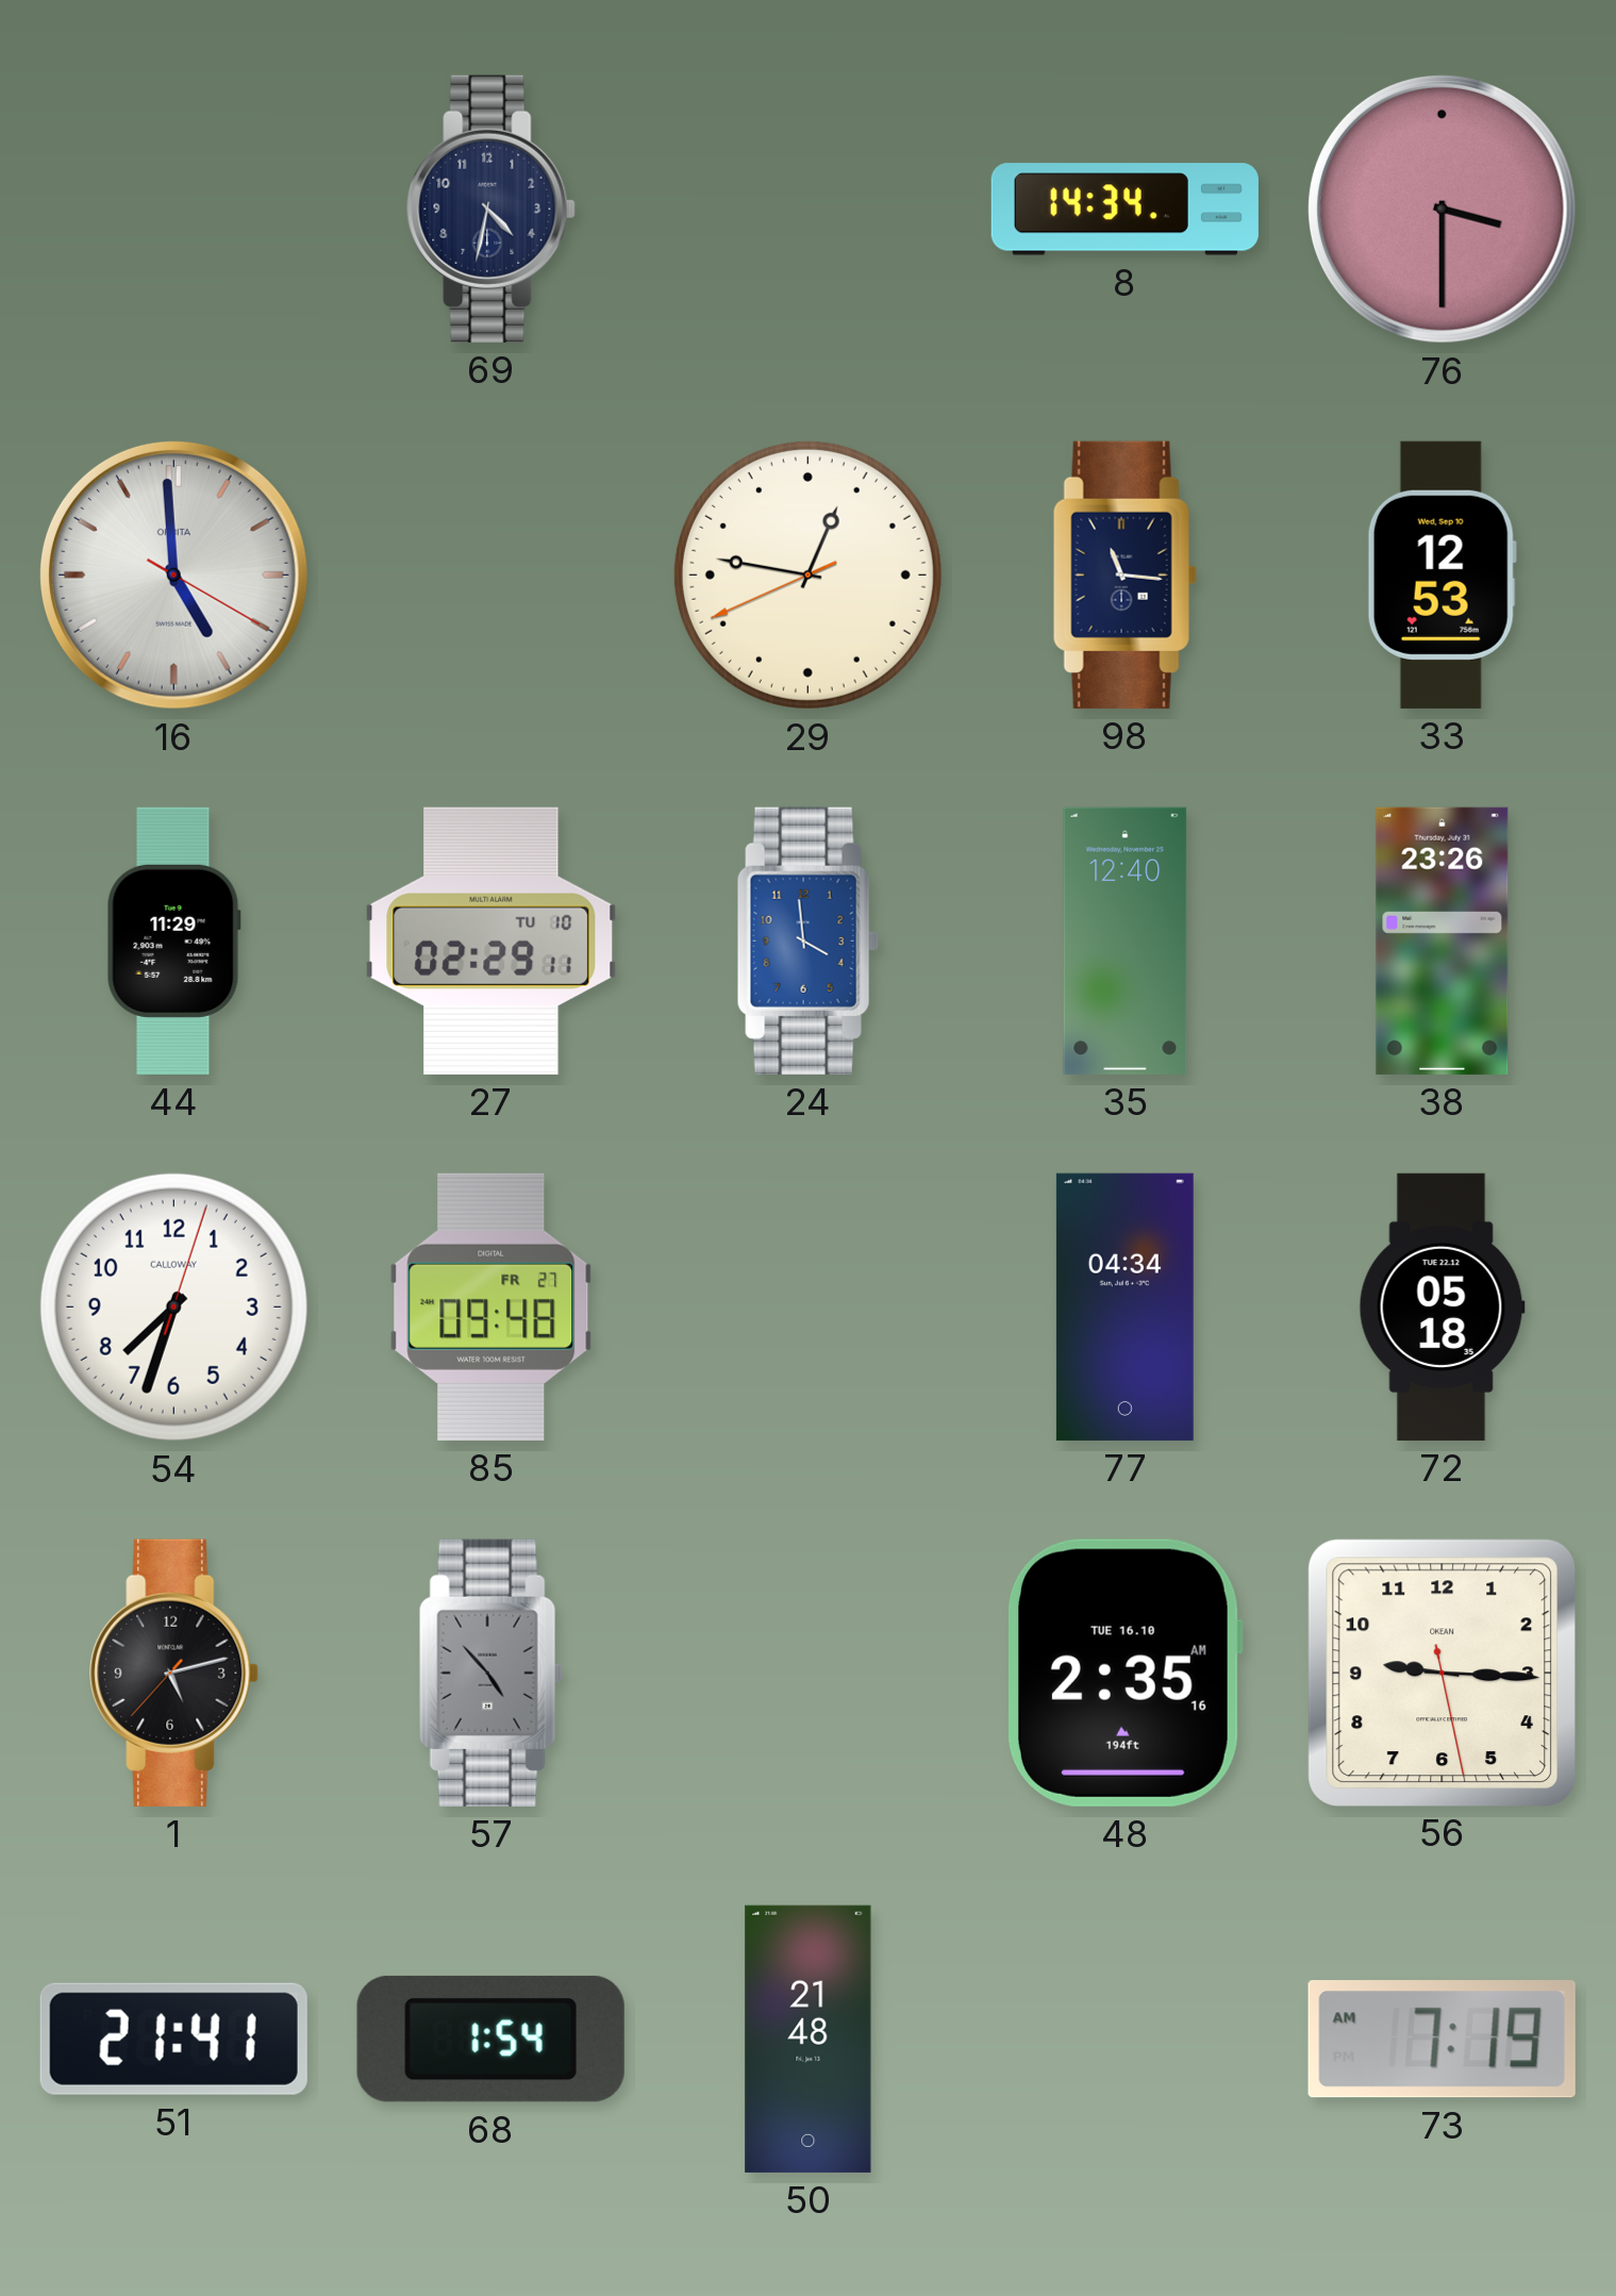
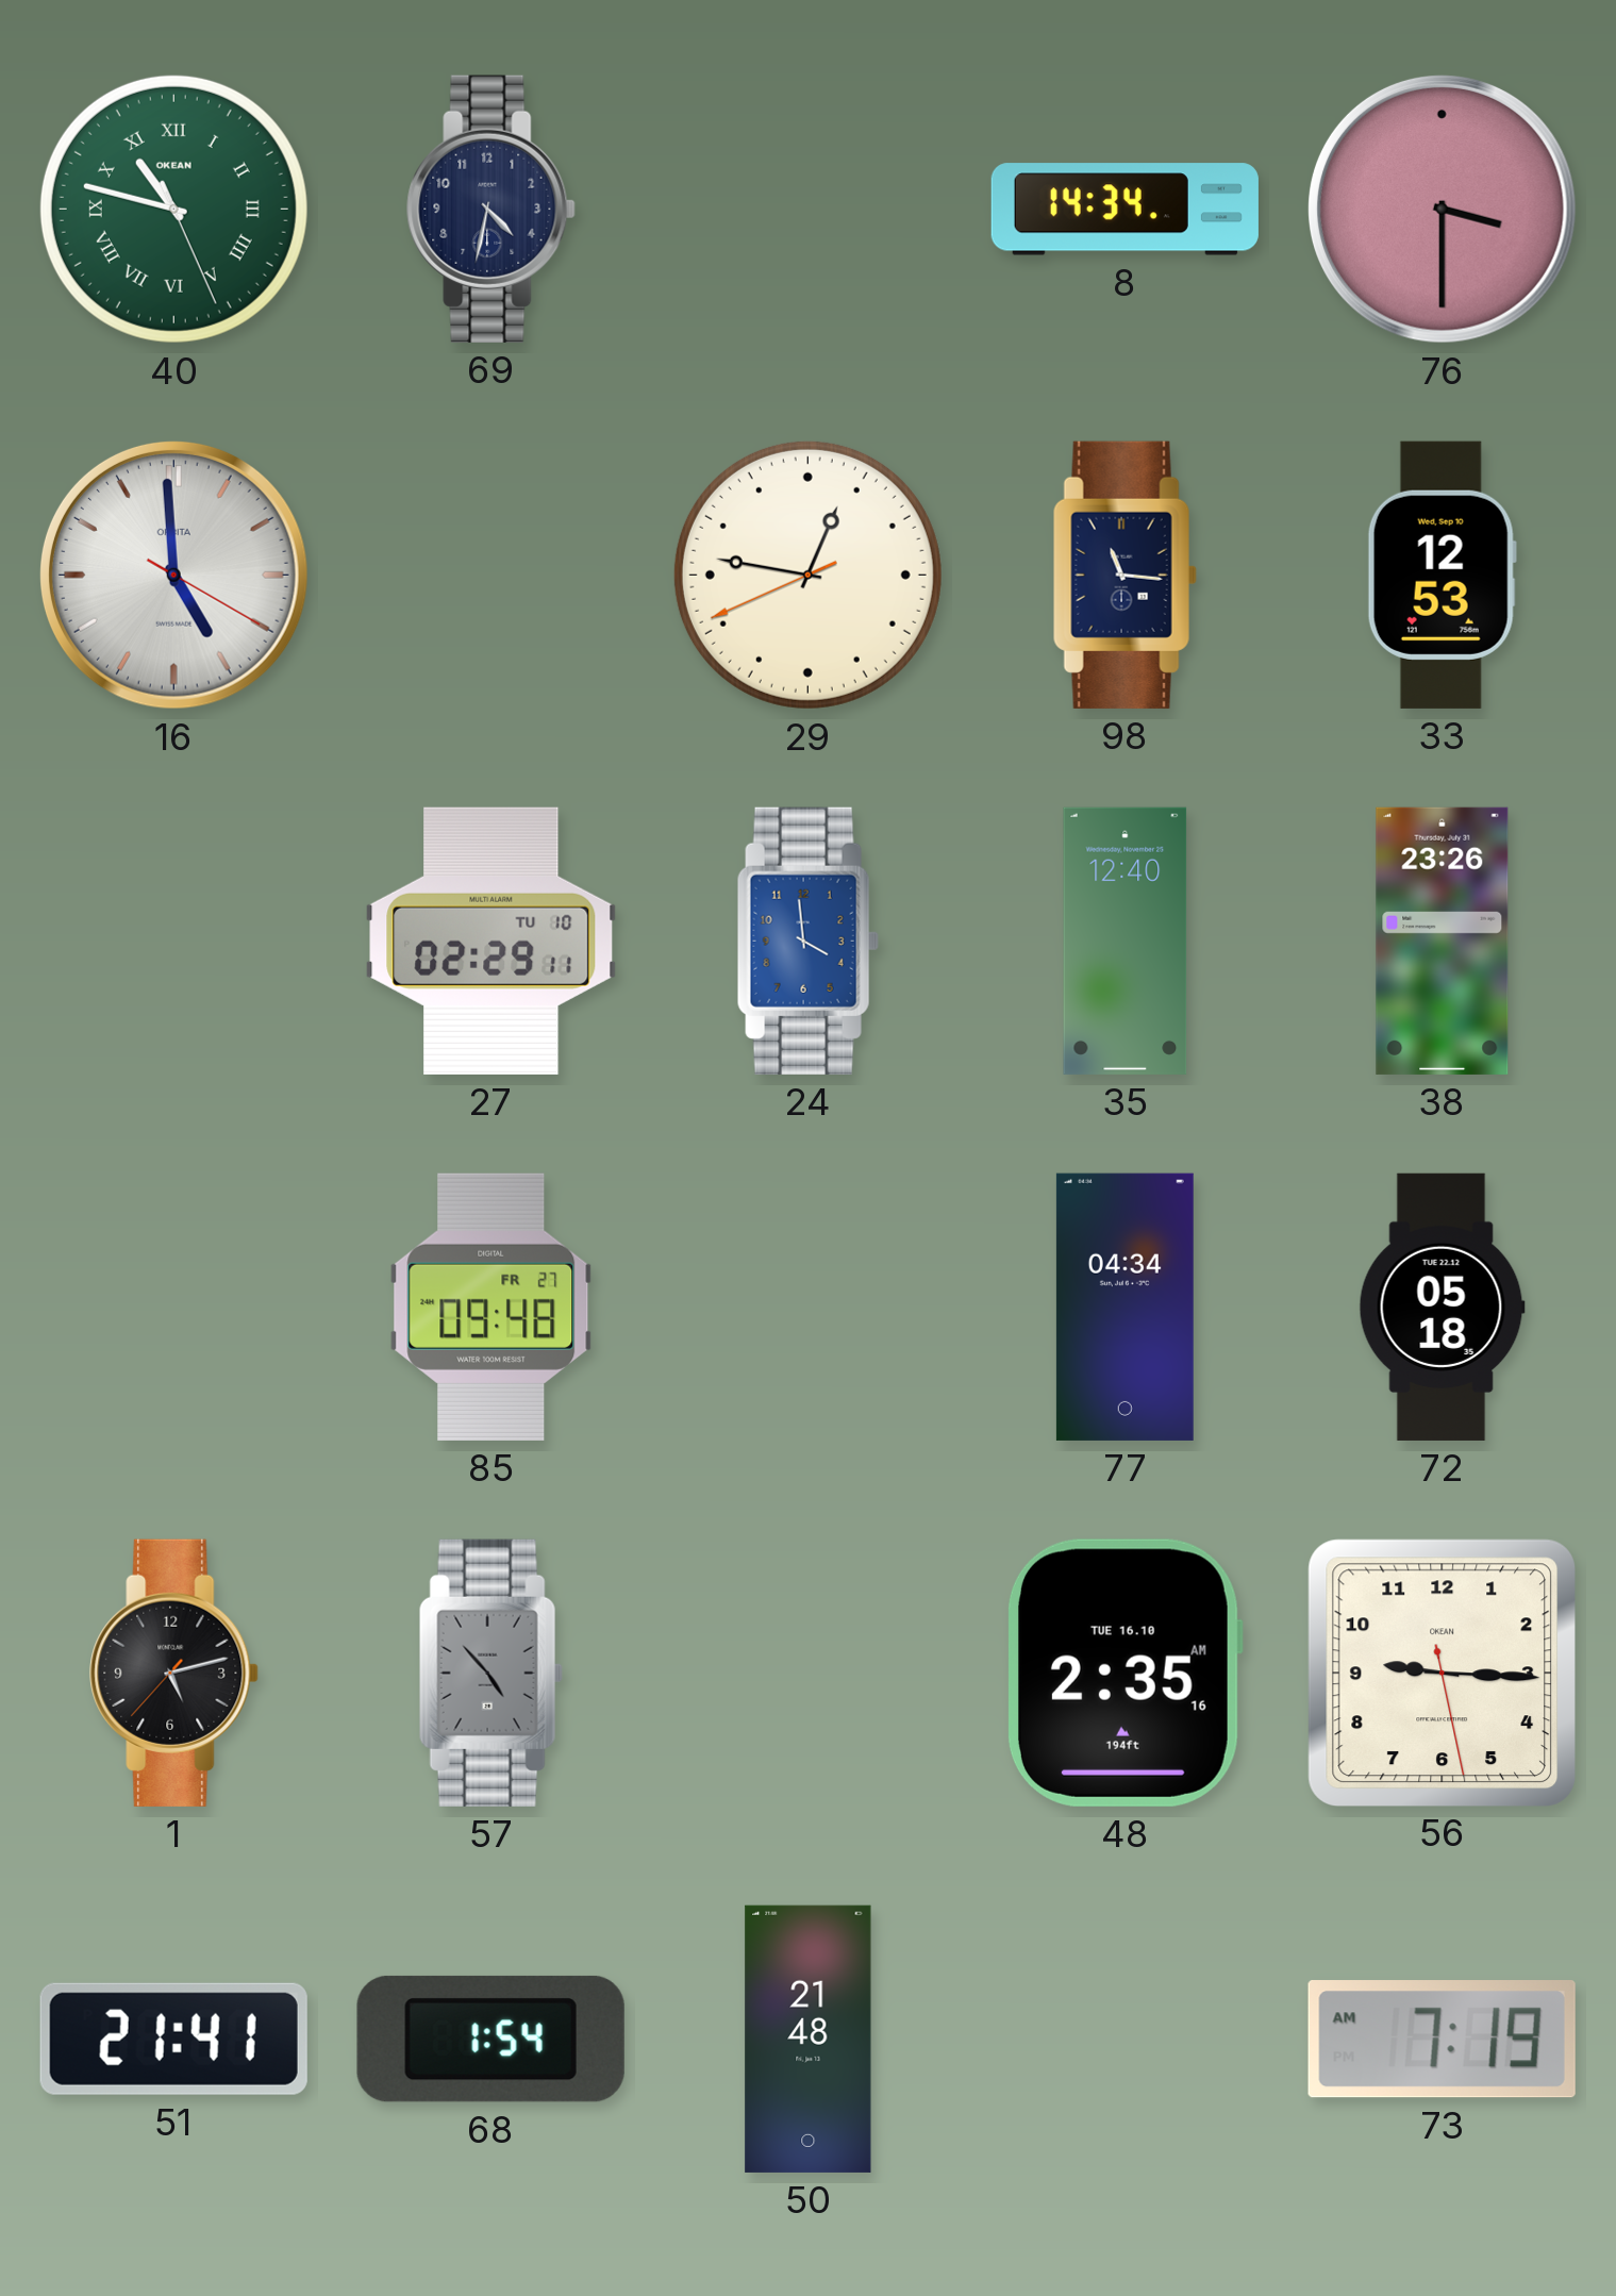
40: none -> 10:47 (173, 209)
44: 11:29 -> none (173, 941)
54: 7:33 -> none (173, 1307)
